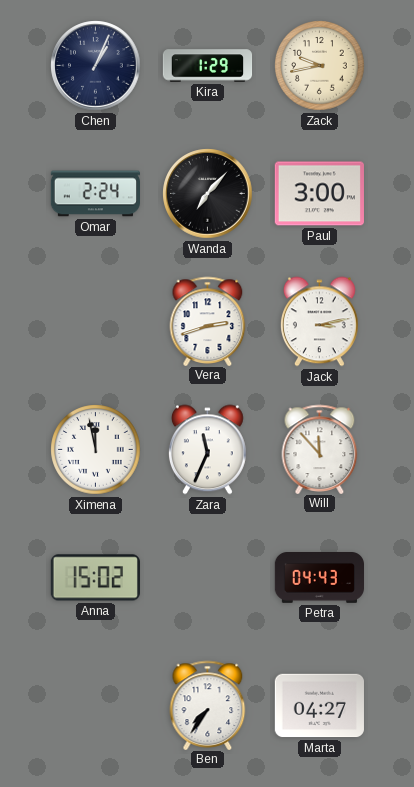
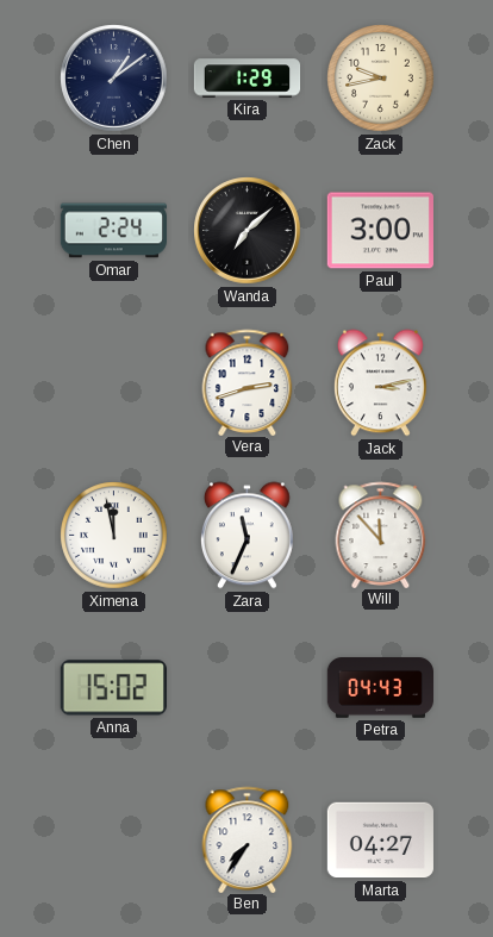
Chen: 1:04 -> 1:09 (114, 79)
Wanda: 7:07 -> 7:08 (248, 231)
